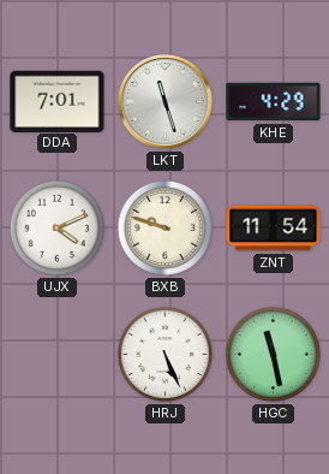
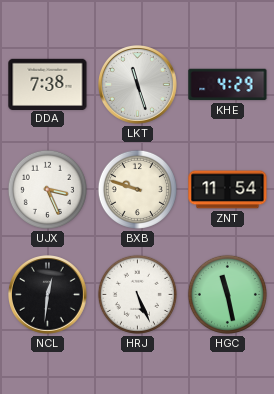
DDA: 7:01 -> 7:38 (48, 84)
UJX: 4:11 -> 3:26 (47, 189)
NCL: none -> 12:31 (48, 295)
